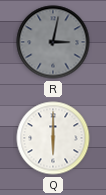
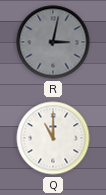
Q: 6:00 -> 11:00 (53, 138)
